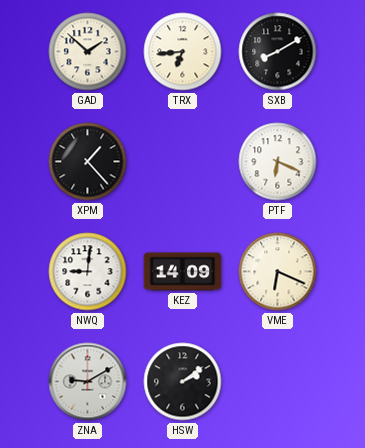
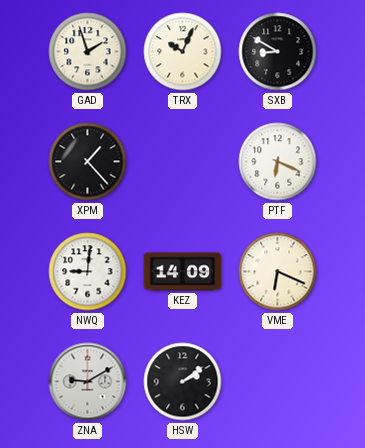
GAD: 1:52 -> 1:57 (88, 52)
TRX: 6:44 -> 10:04 (183, 52)
SXB: 8:10 -> 8:50 (278, 52)
